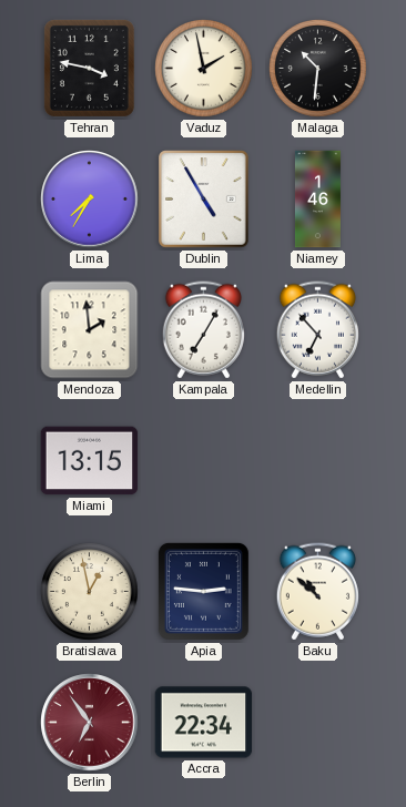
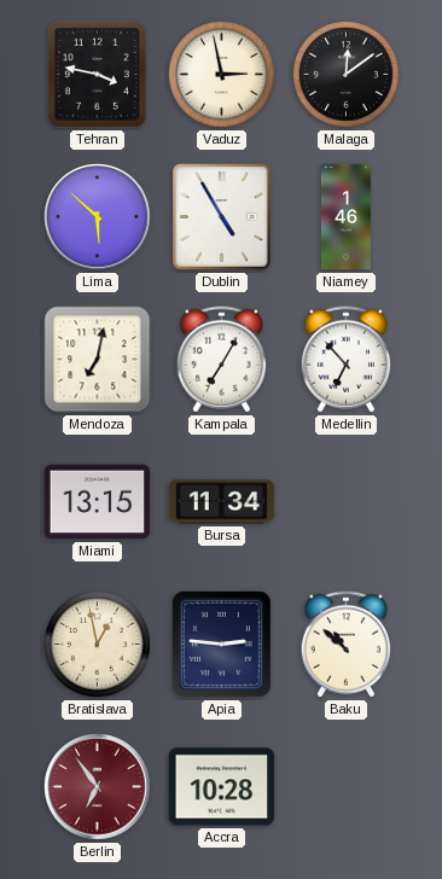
Vaduz: 1:58 -> 2:58 (222, 75)
Malaga: 10:31 -> 12:09 (347, 75)
Lima: 7:35 -> 5:52 (98, 217)
Mendoza: 1:59 -> 7:02 (98, 360)
Bursa: none -> 11:34 (222, 502)
Accra: 22:34 -> 10:28 (222, 787)
